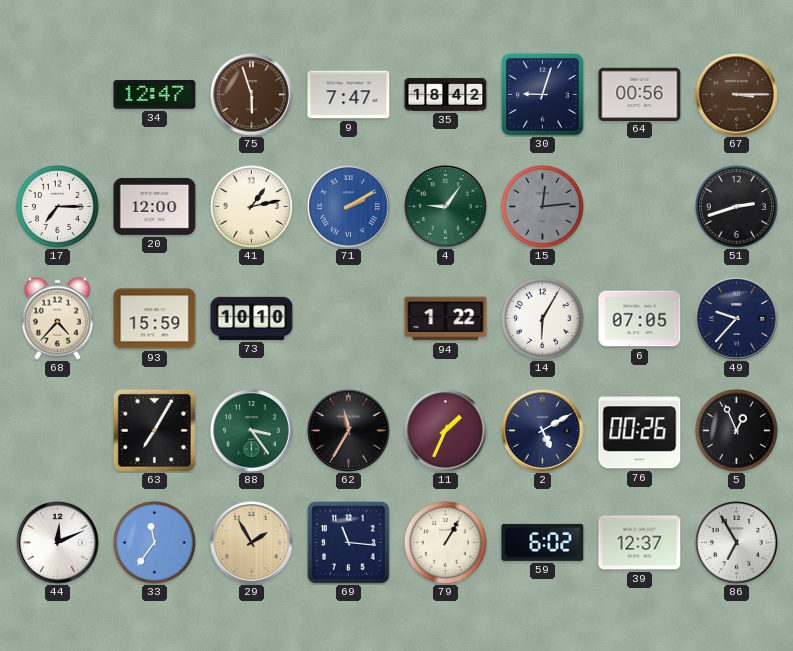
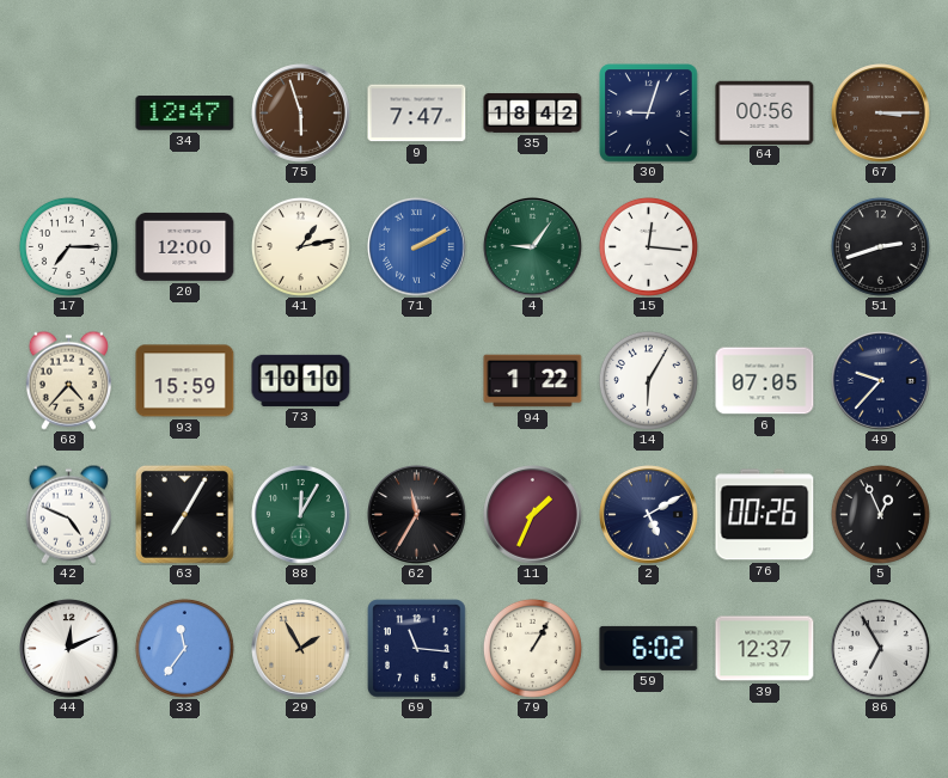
15: 12:14 -> 12:16 (648, 246)
15 dial: grey -> white (648, 246)
42: none -> 4:49 (68, 514)
88: 3:24 -> 12:05 (301, 515)
